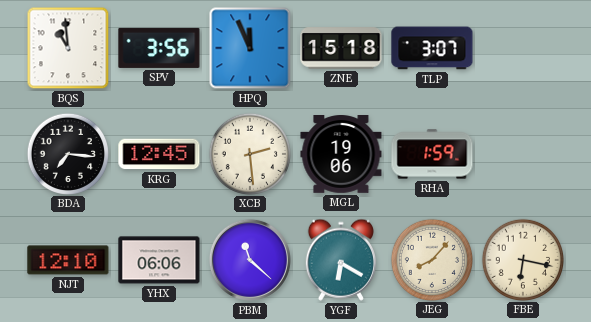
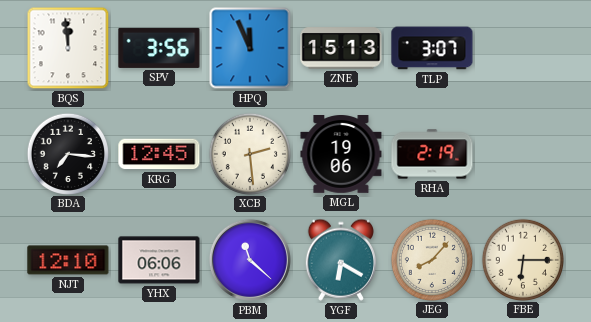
BQS: 10:59 -> 11:59 (68, 48)
ZNE: 15:18 -> 15:13 (341, 48)
RHA: 1:59 -> 2:19 (432, 154)
FBE: 6:17 -> 6:15 (522, 259)
